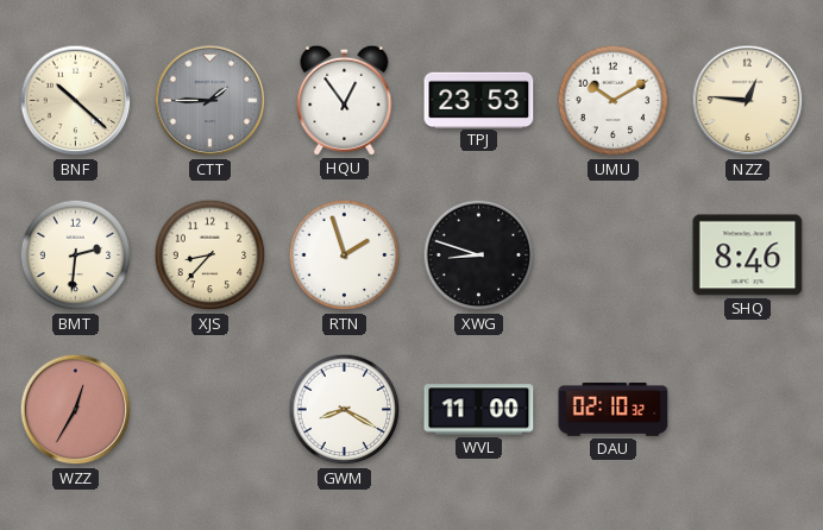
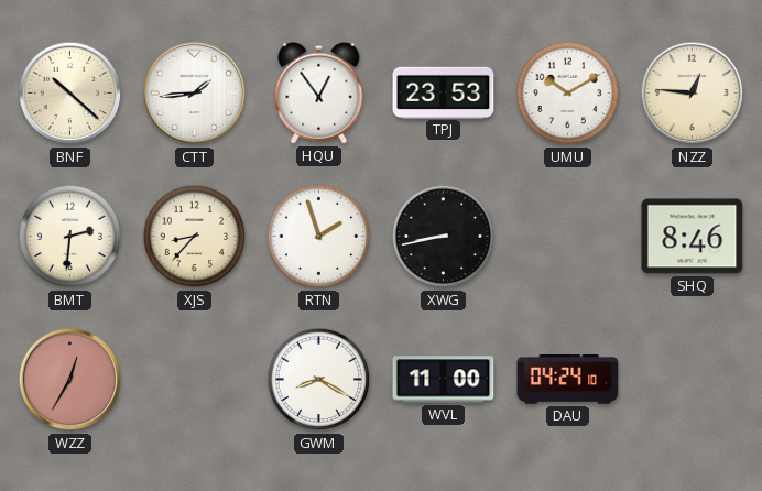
CTT: 1:45 -> 1:44 (195, 94)
CTT dial: grey -> white (195, 94)
XWG: 8:48 -> 8:43 (444, 237)
DAU: 02:10 -> 04:24 (568, 380)
